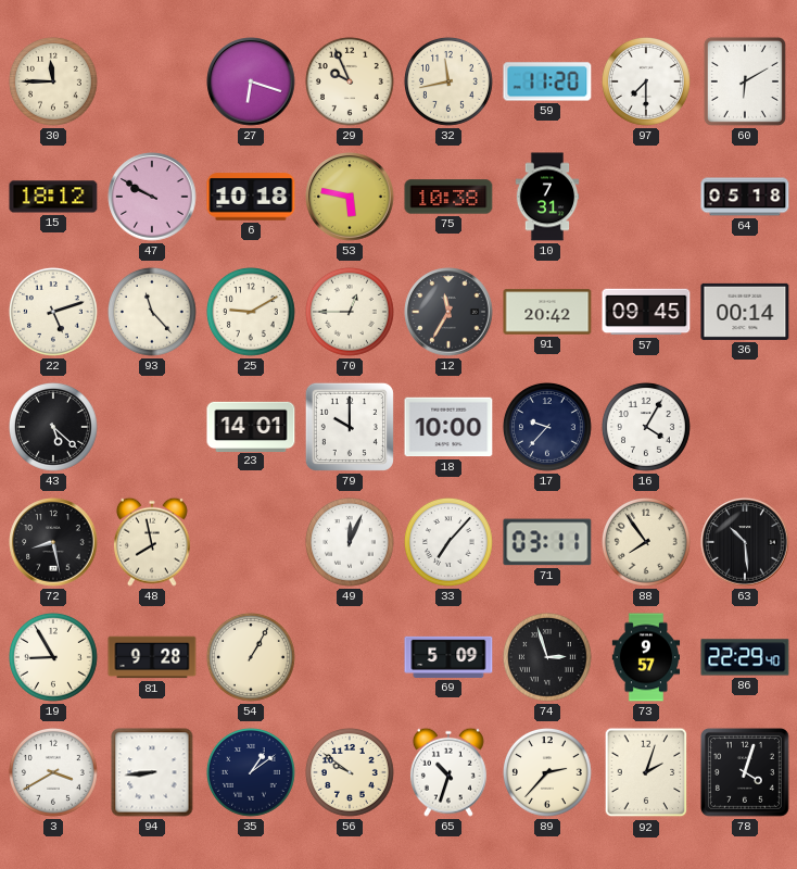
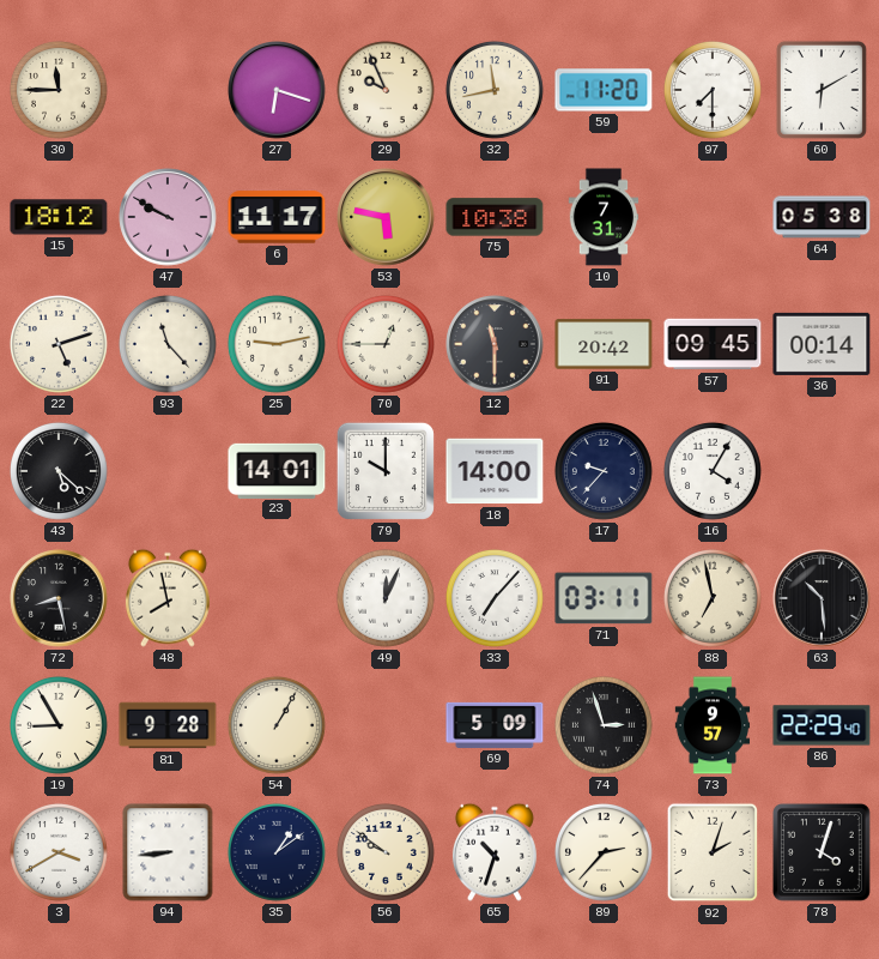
6: 10:18 -> 11:17 (277, 217)
64: 05:18 -> 05:38 (822, 217)
25: 9:10 -> 9:13 (277, 344)
12: 11:35 -> 11:30 (495, 344)
18: 10:00 -> 14:00 (495, 471)
88: 7:54 -> 6:58 (713, 598)
